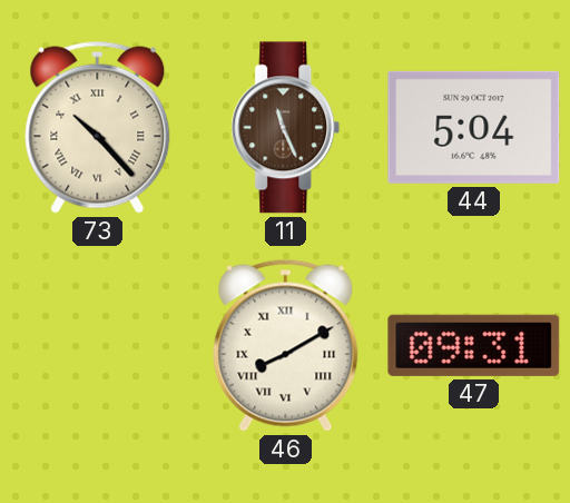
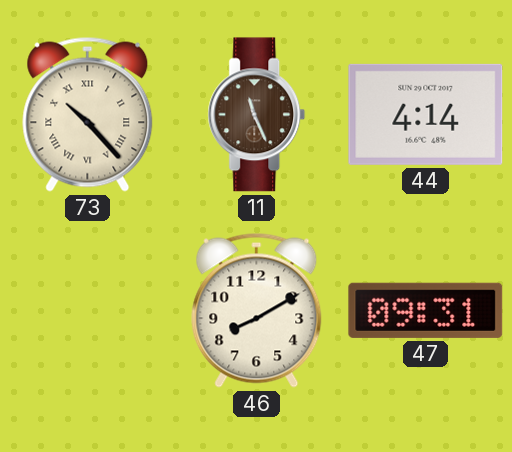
44: 5:04 -> 4:14 (426, 114)
46 numerals: Roman -> Arabic (257, 310)
